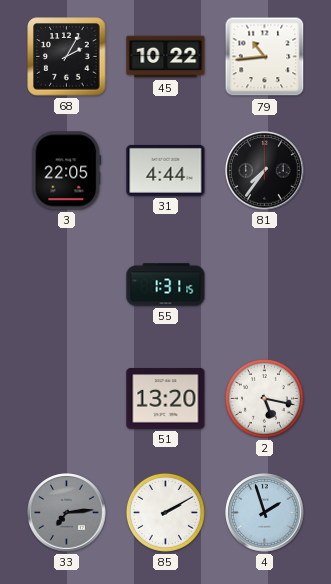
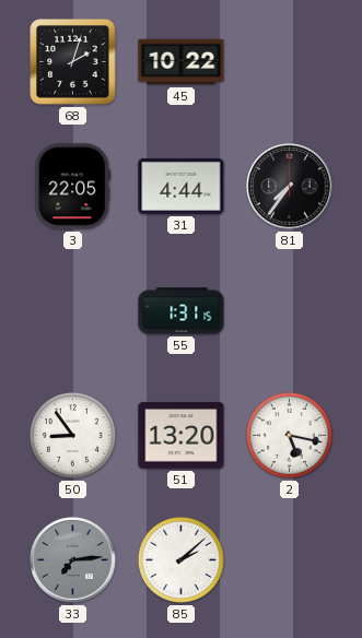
68: 2:05 -> 2:03 (73, 62)
79: 10:44 -> none (265, 57)
50: none -> 8:54 (72, 435)
85: 2:10 -> 2:08 (180, 559)
4: 1:57 -> none (265, 513)
